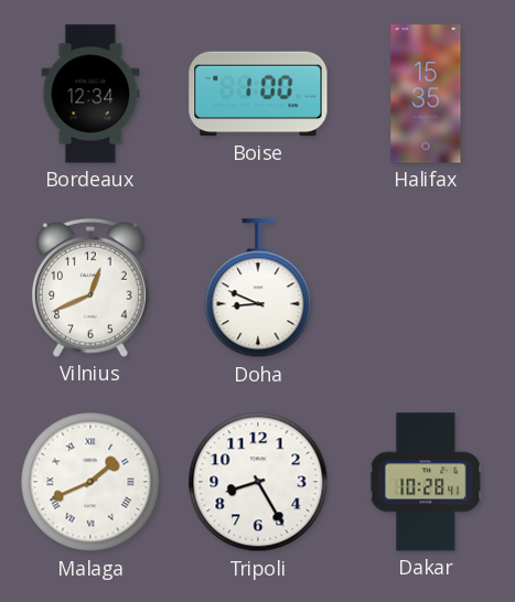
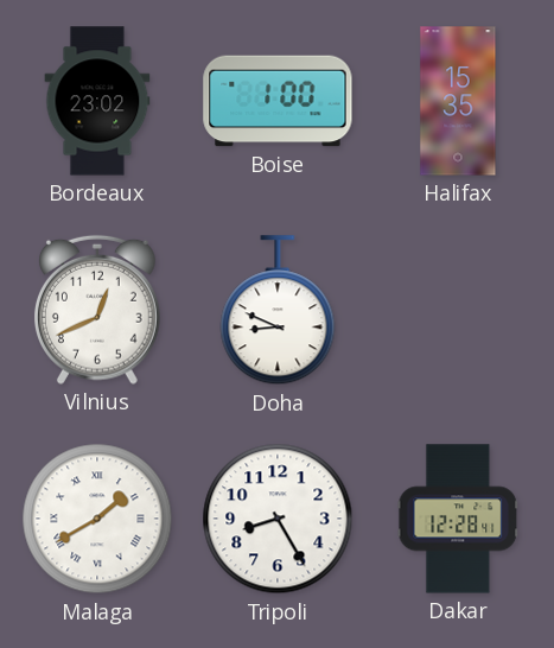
Bordeaux: 12:34 -> 23:02 (97, 101)
Malaga: 1:41 -> 1:40 (97, 519)
Dakar: 10:28 -> 12:28 (458, 519)
